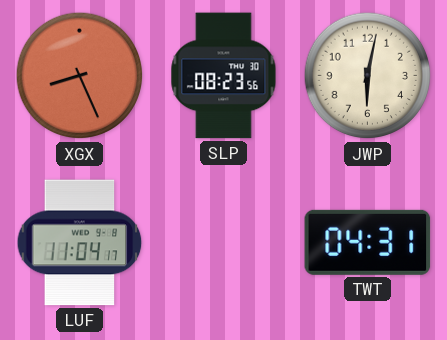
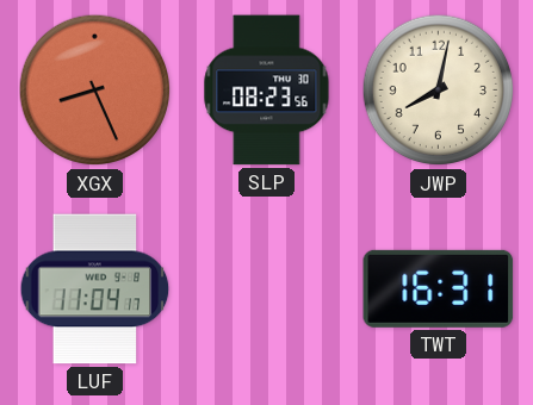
JWP: 6:02 -> 8:02 (439, 91)
TWT: 04:31 -> 16:31 (439, 288)
